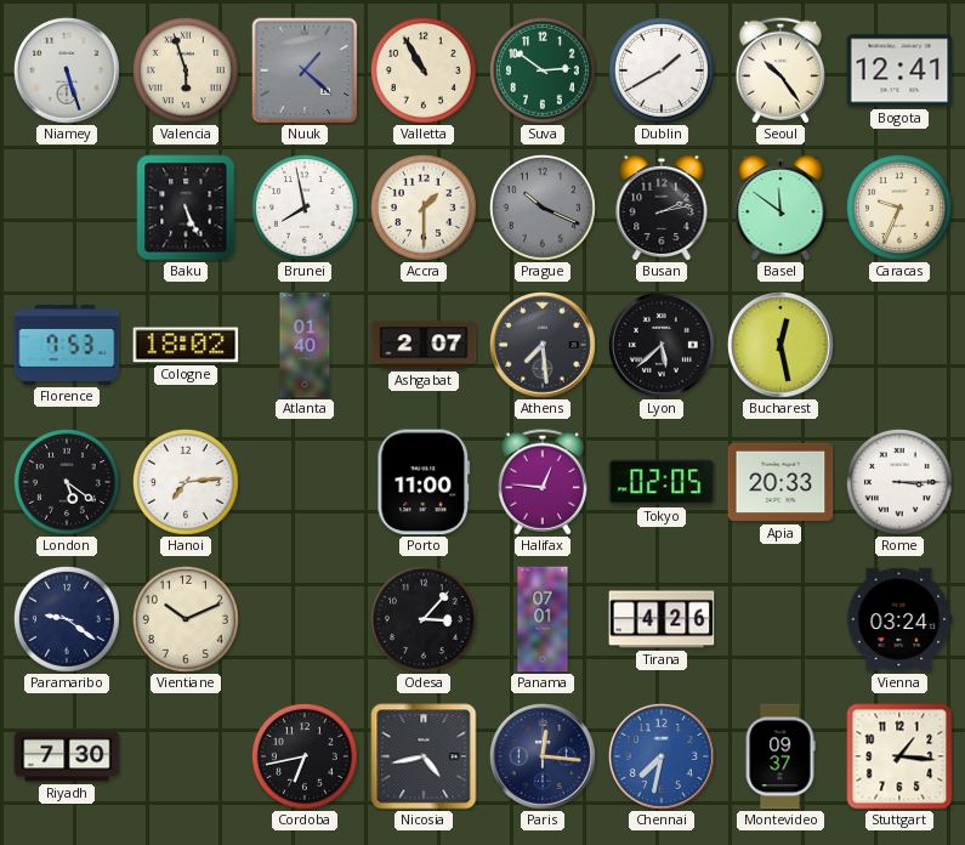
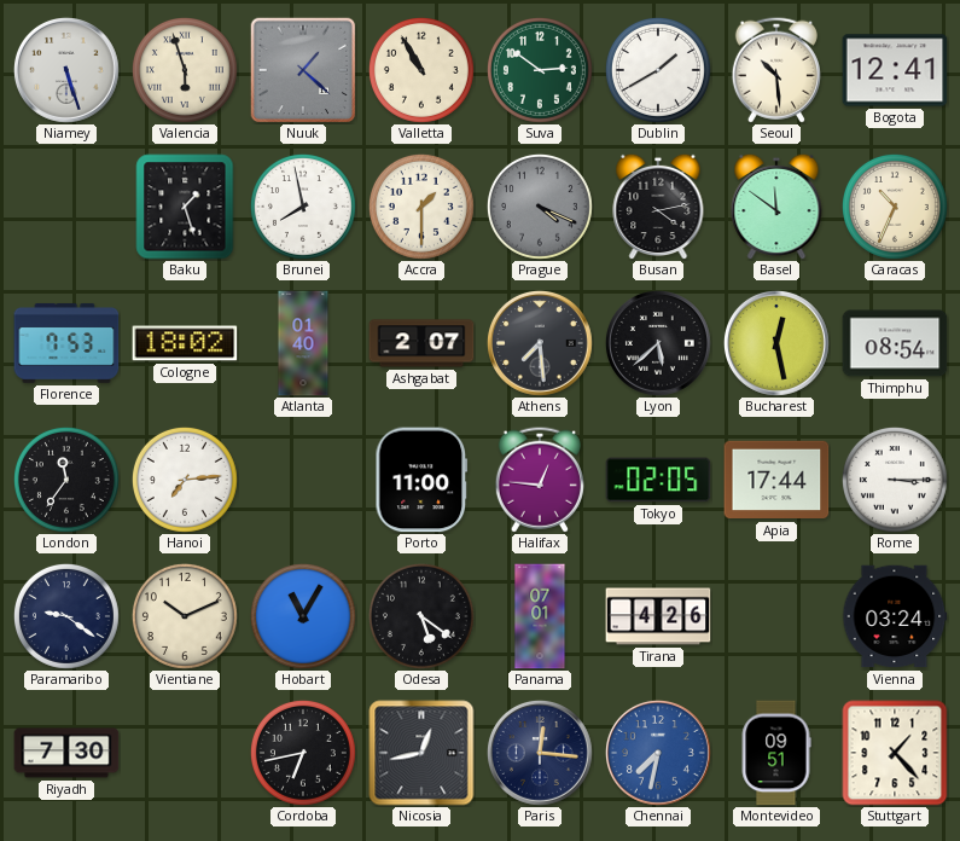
Seoul: 10:24 -> 10:29 (776, 70)
Baku: 5:26 -> 1:27 (185, 207)
Prague: 10:19 -> 4:19 (540, 207)
Busan: 2:13 -> 4:13 (658, 207)
Caracas: 9:34 -> 10:34 (895, 207)
Thimphu: none -> 08:54 (895, 343)
London: 5:21 -> 11:36 (66, 480)
Apia: 20:33 -> 17:44 (776, 480)
Hobart: none -> 11:05 (303, 616)
Odesa: 3:07 -> 5:21 (421, 616)
Nicosia: 4:43 -> 12:43 (421, 753)
Montevideo: 09:37 -> 09:51 (776, 753)
Stuttgart: 1:16 -> 1:23 (895, 753)
